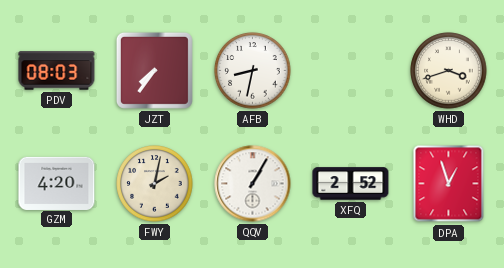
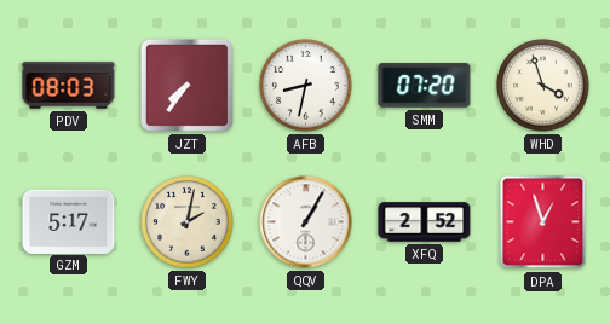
SMM: none -> 07:20 (425, 86)
WHD: 3:42 -> 3:57 (543, 86)
GZM: 4:20 -> 5:17 (69, 221)
